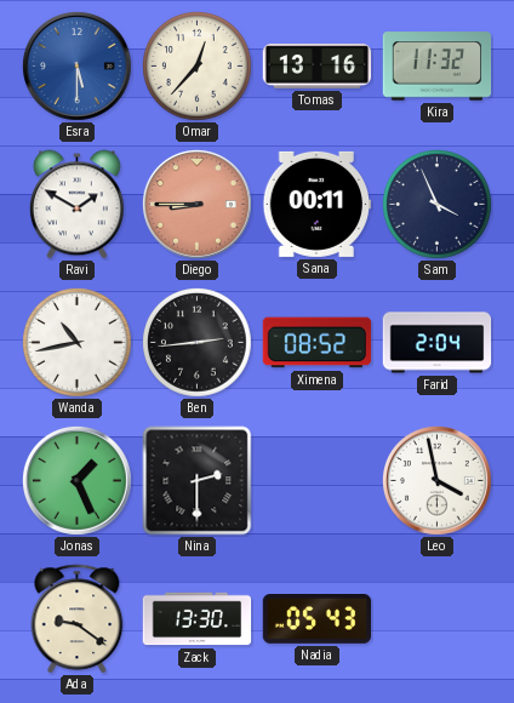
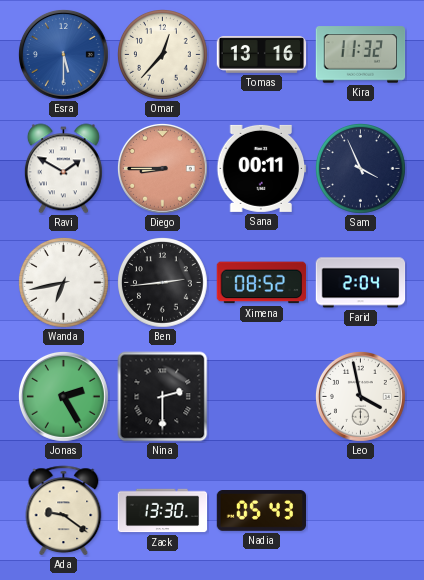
Wanda: 10:43 -> 6:43 (64, 283)
Jonas: 1:26 -> 2:25 (64, 397)
